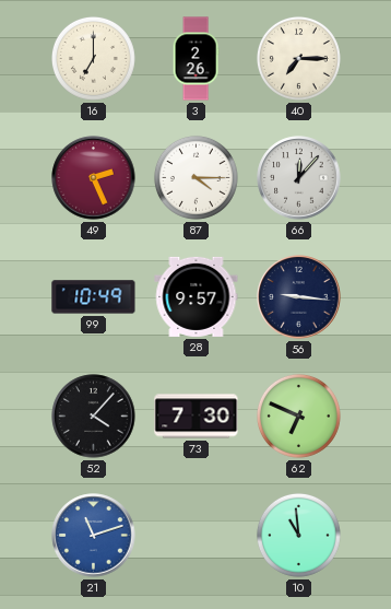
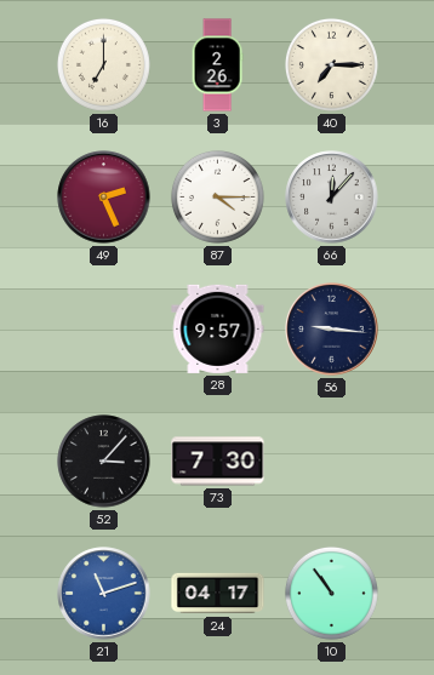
99: 10:49 -> none (94, 297)
52: 4:07 -> 3:07 (104, 462)
62: 6:49 -> none (298, 415)
24: none -> 04:17 (218, 594)
10: 10:59 -> 10:54 (331, 593)
